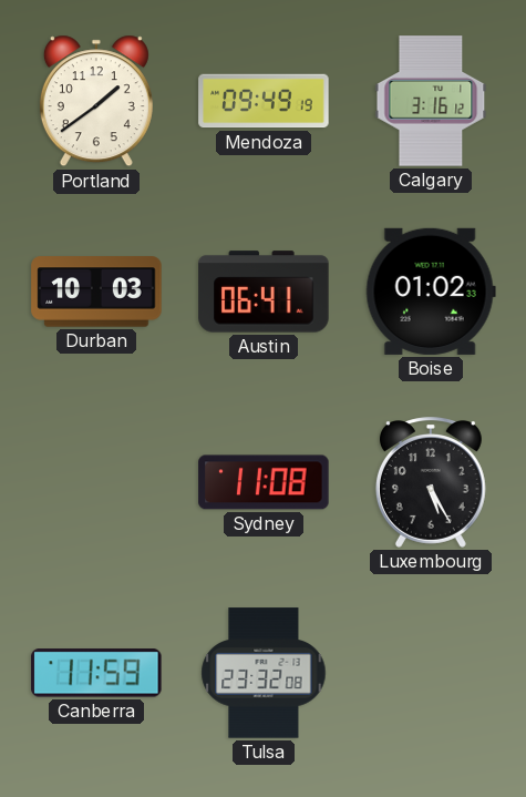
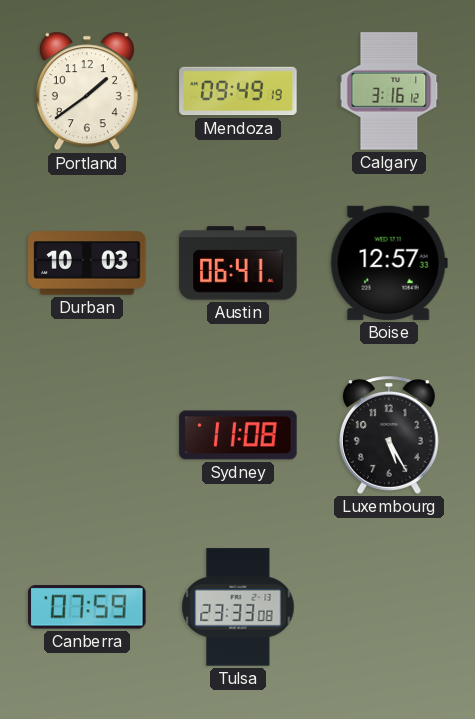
Boise: 01:02 -> 12:57 (389, 263)
Canberra: 11:59 -> 07:59 (87, 607)
Tulsa: 23:32 -> 23:33 (238, 607)
